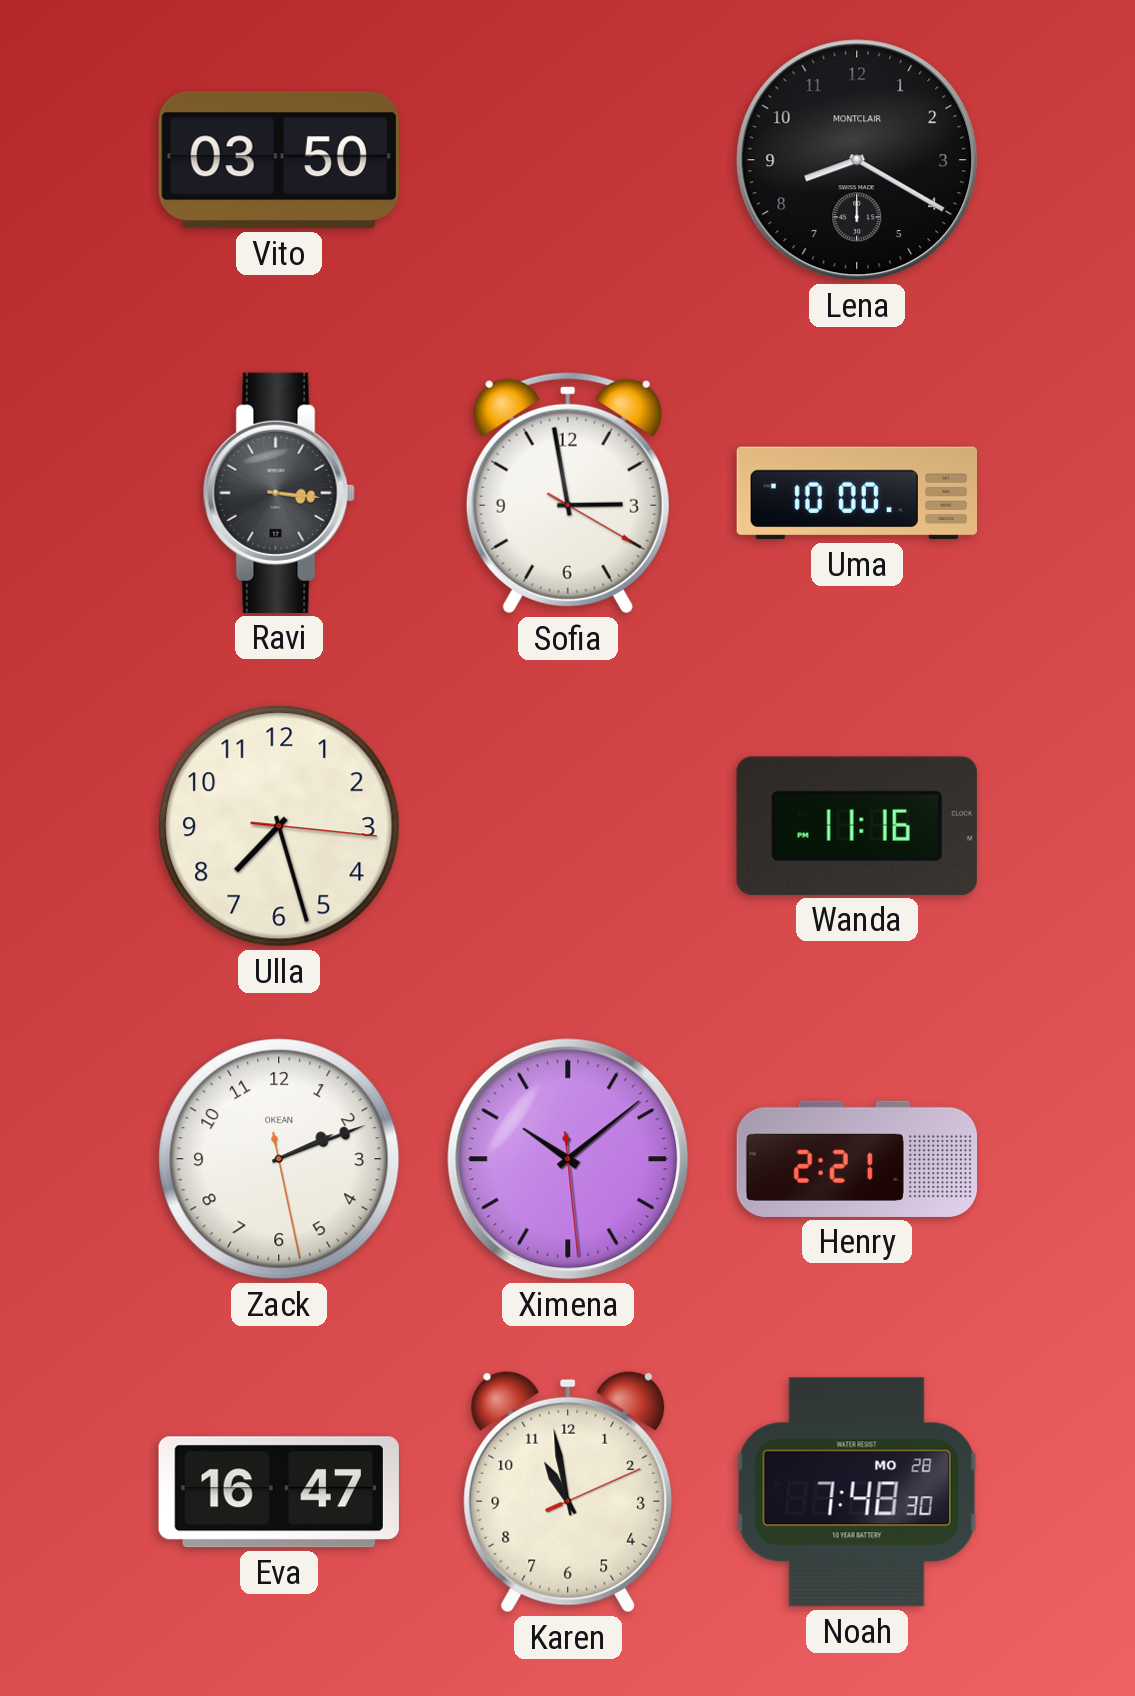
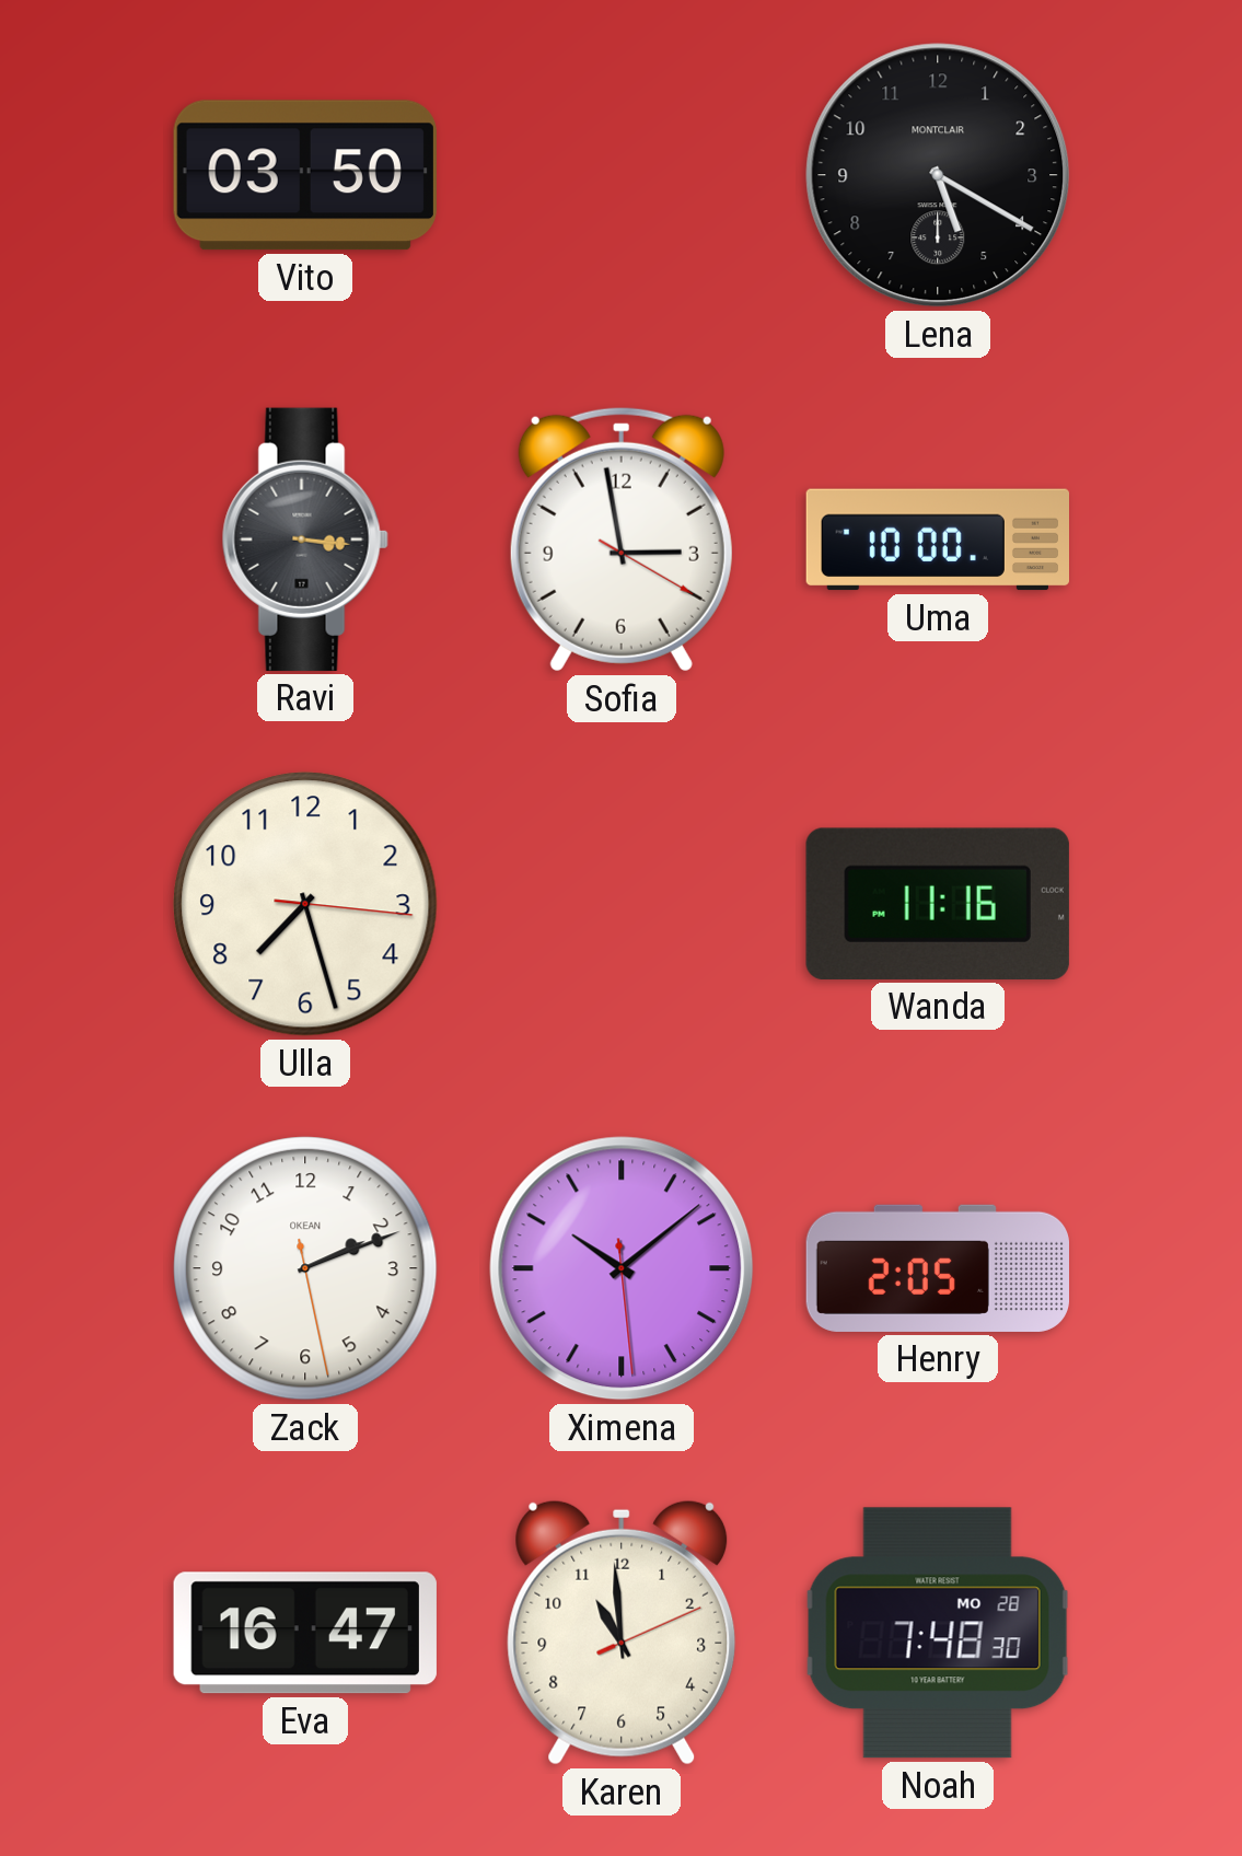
Lena: 8:20 -> 5:20 (938, 175)
Henry: 2:21 -> 2:05 (937, 1268)
Karen: 10:58 -> 10:59 (622, 1633)
